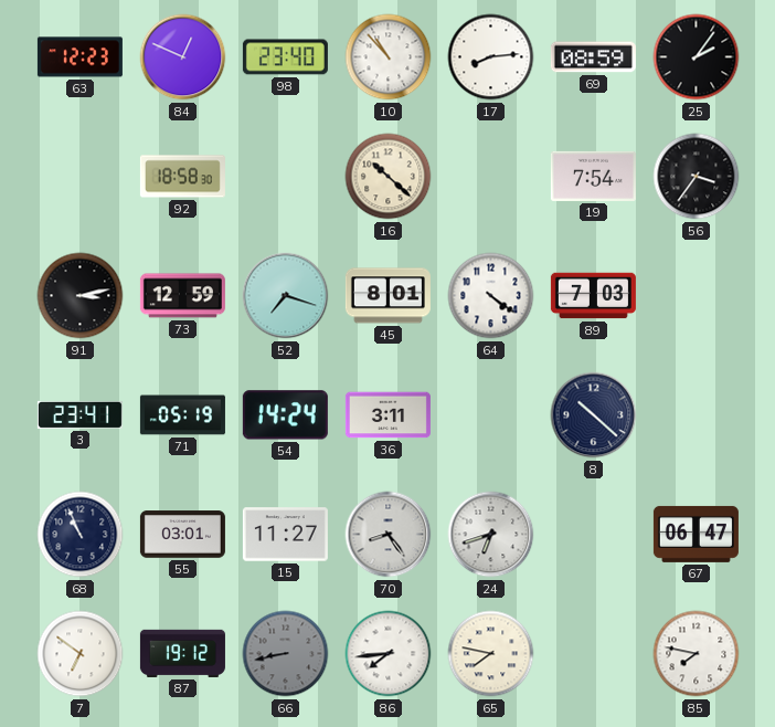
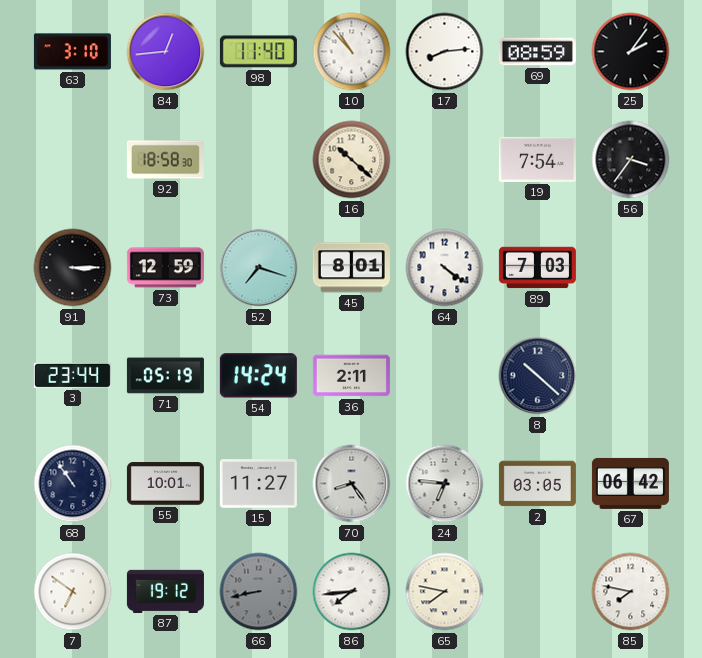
63: 12:23 -> 3:10 (72, 52)
84: 12:49 -> 12:44 (166, 52)
98: 23:40 -> 11:40 (258, 52)
91: 3:13 -> 3:15 (73, 268)
3: 23:41 -> 23:44 (72, 375)
36: 3:11 -> 2:11 (351, 376)
68: 10:56 -> 10:54 (73, 484)
55: 03:01 -> 10:01 (165, 484)
24: 6:42 -> 6:46 (445, 484)
2: none -> 03:05 (537, 484)
67: 06:47 -> 06:42 (630, 483)
